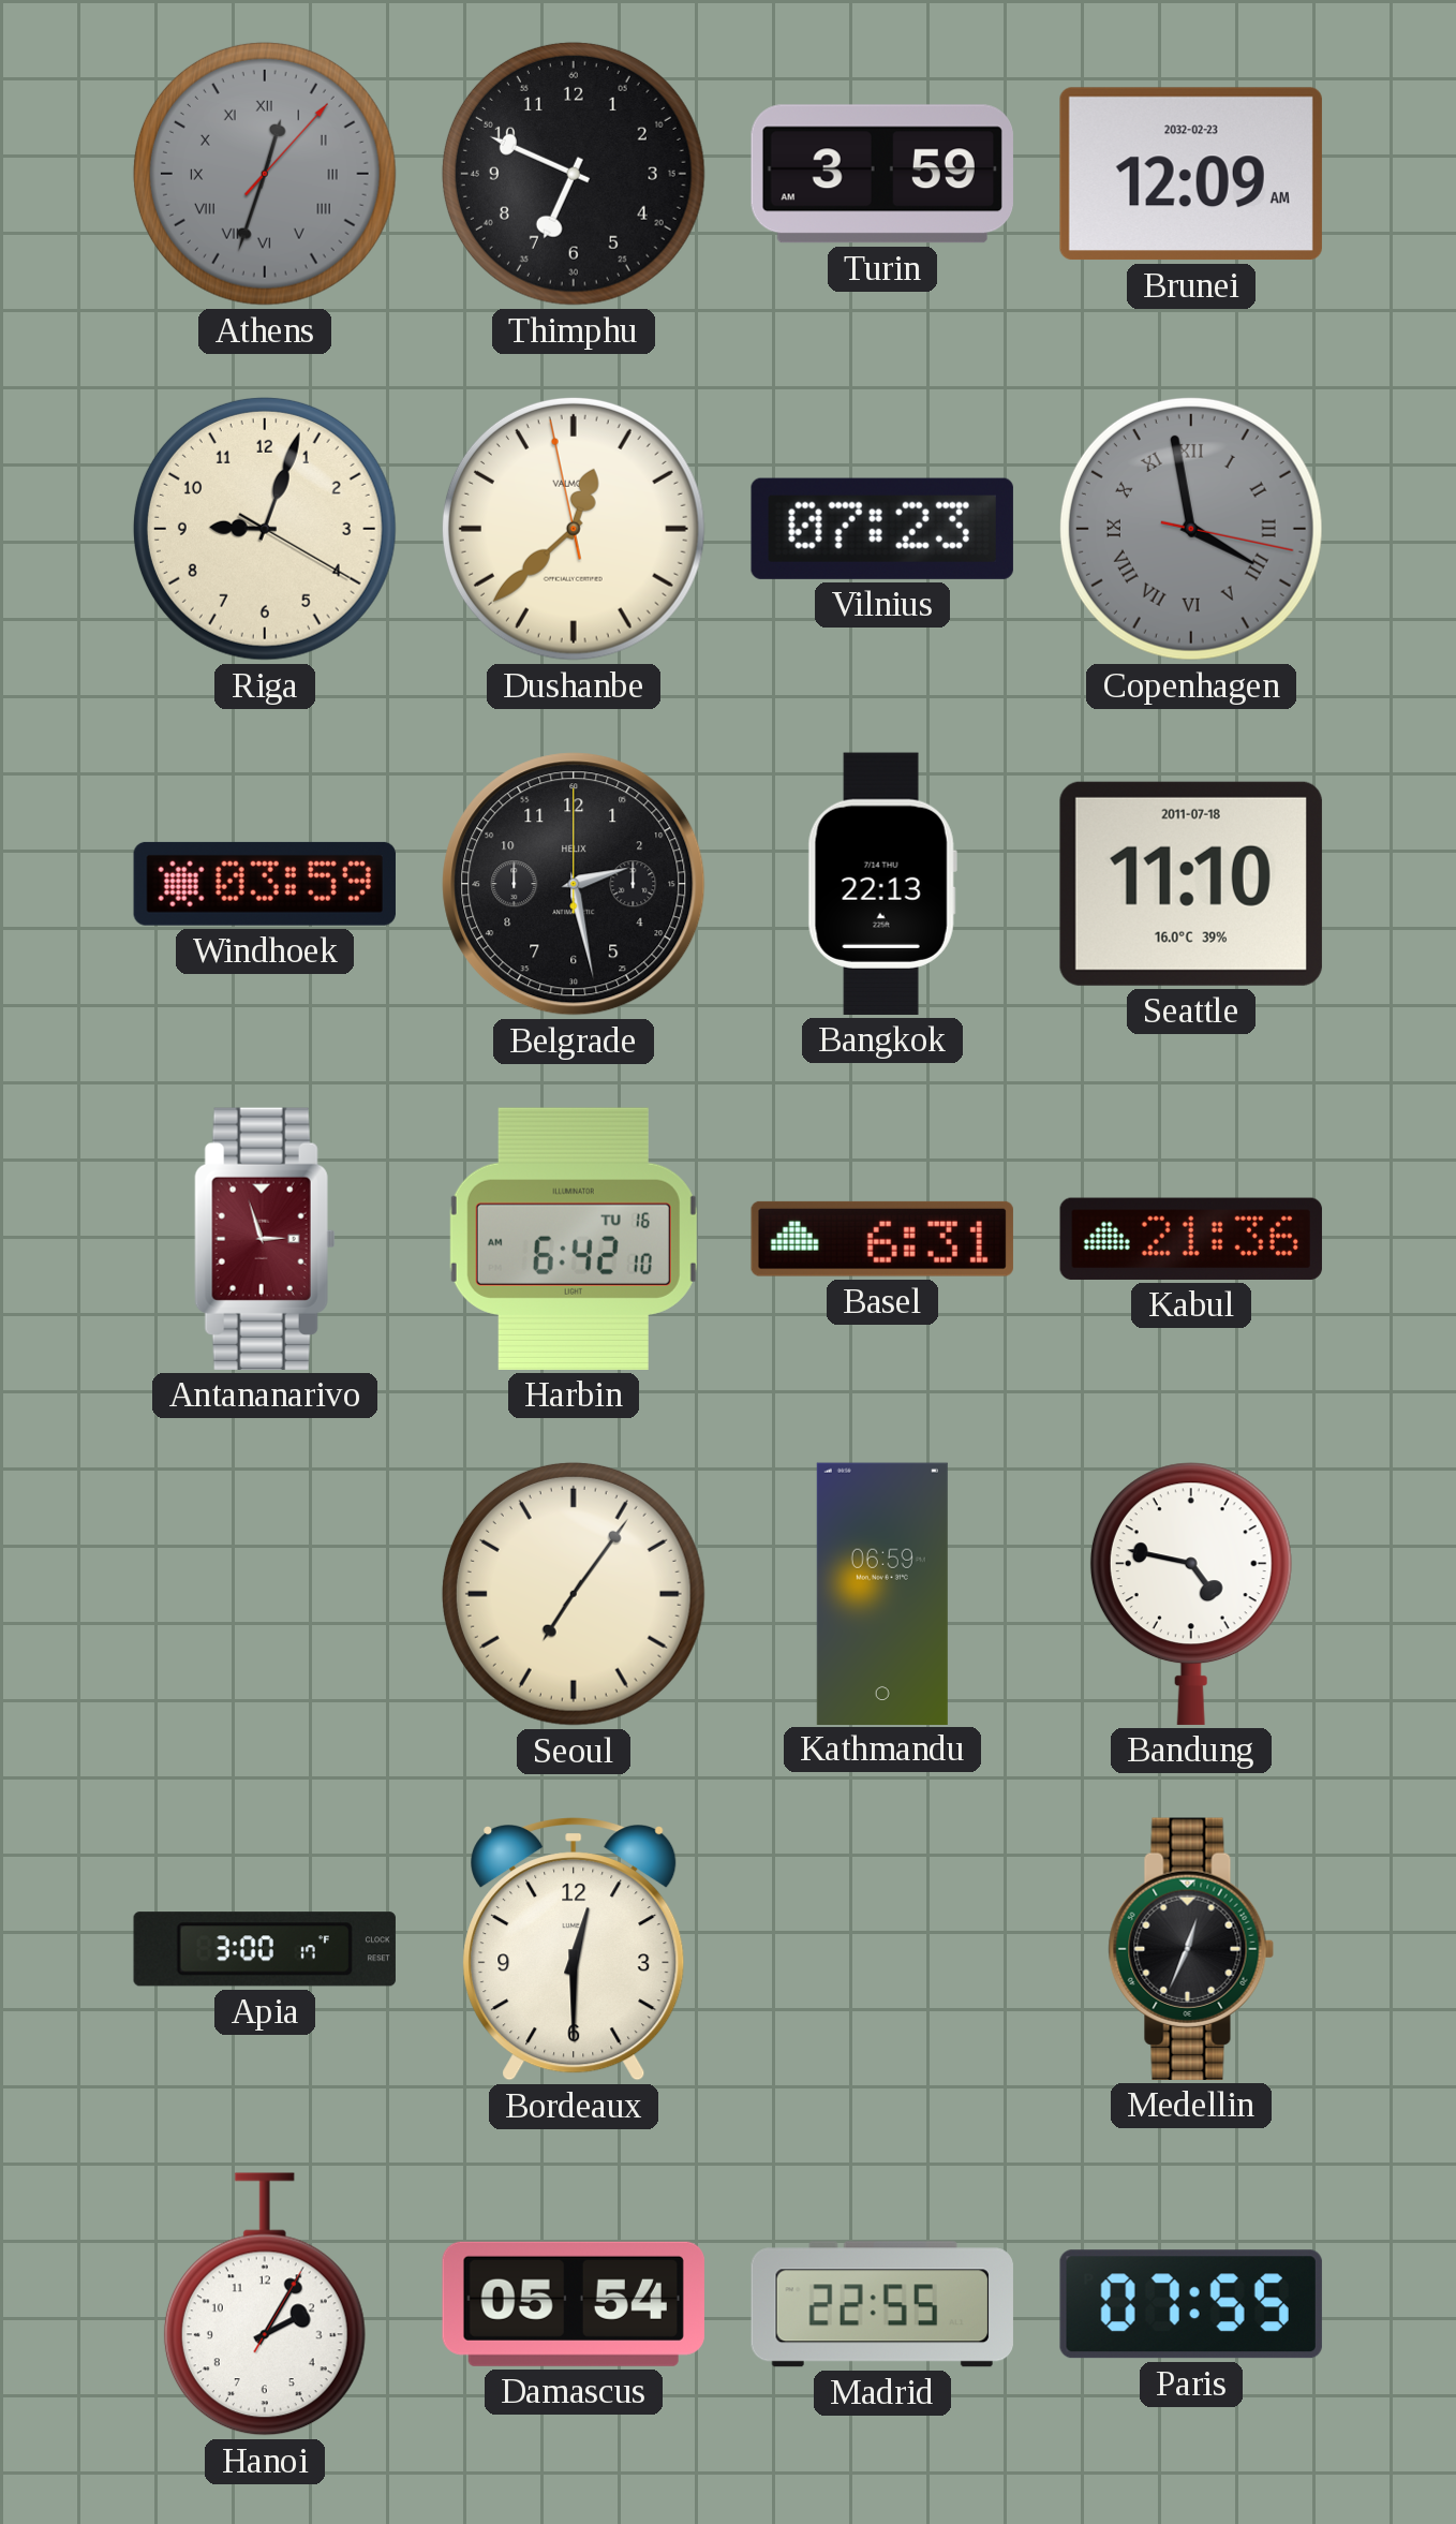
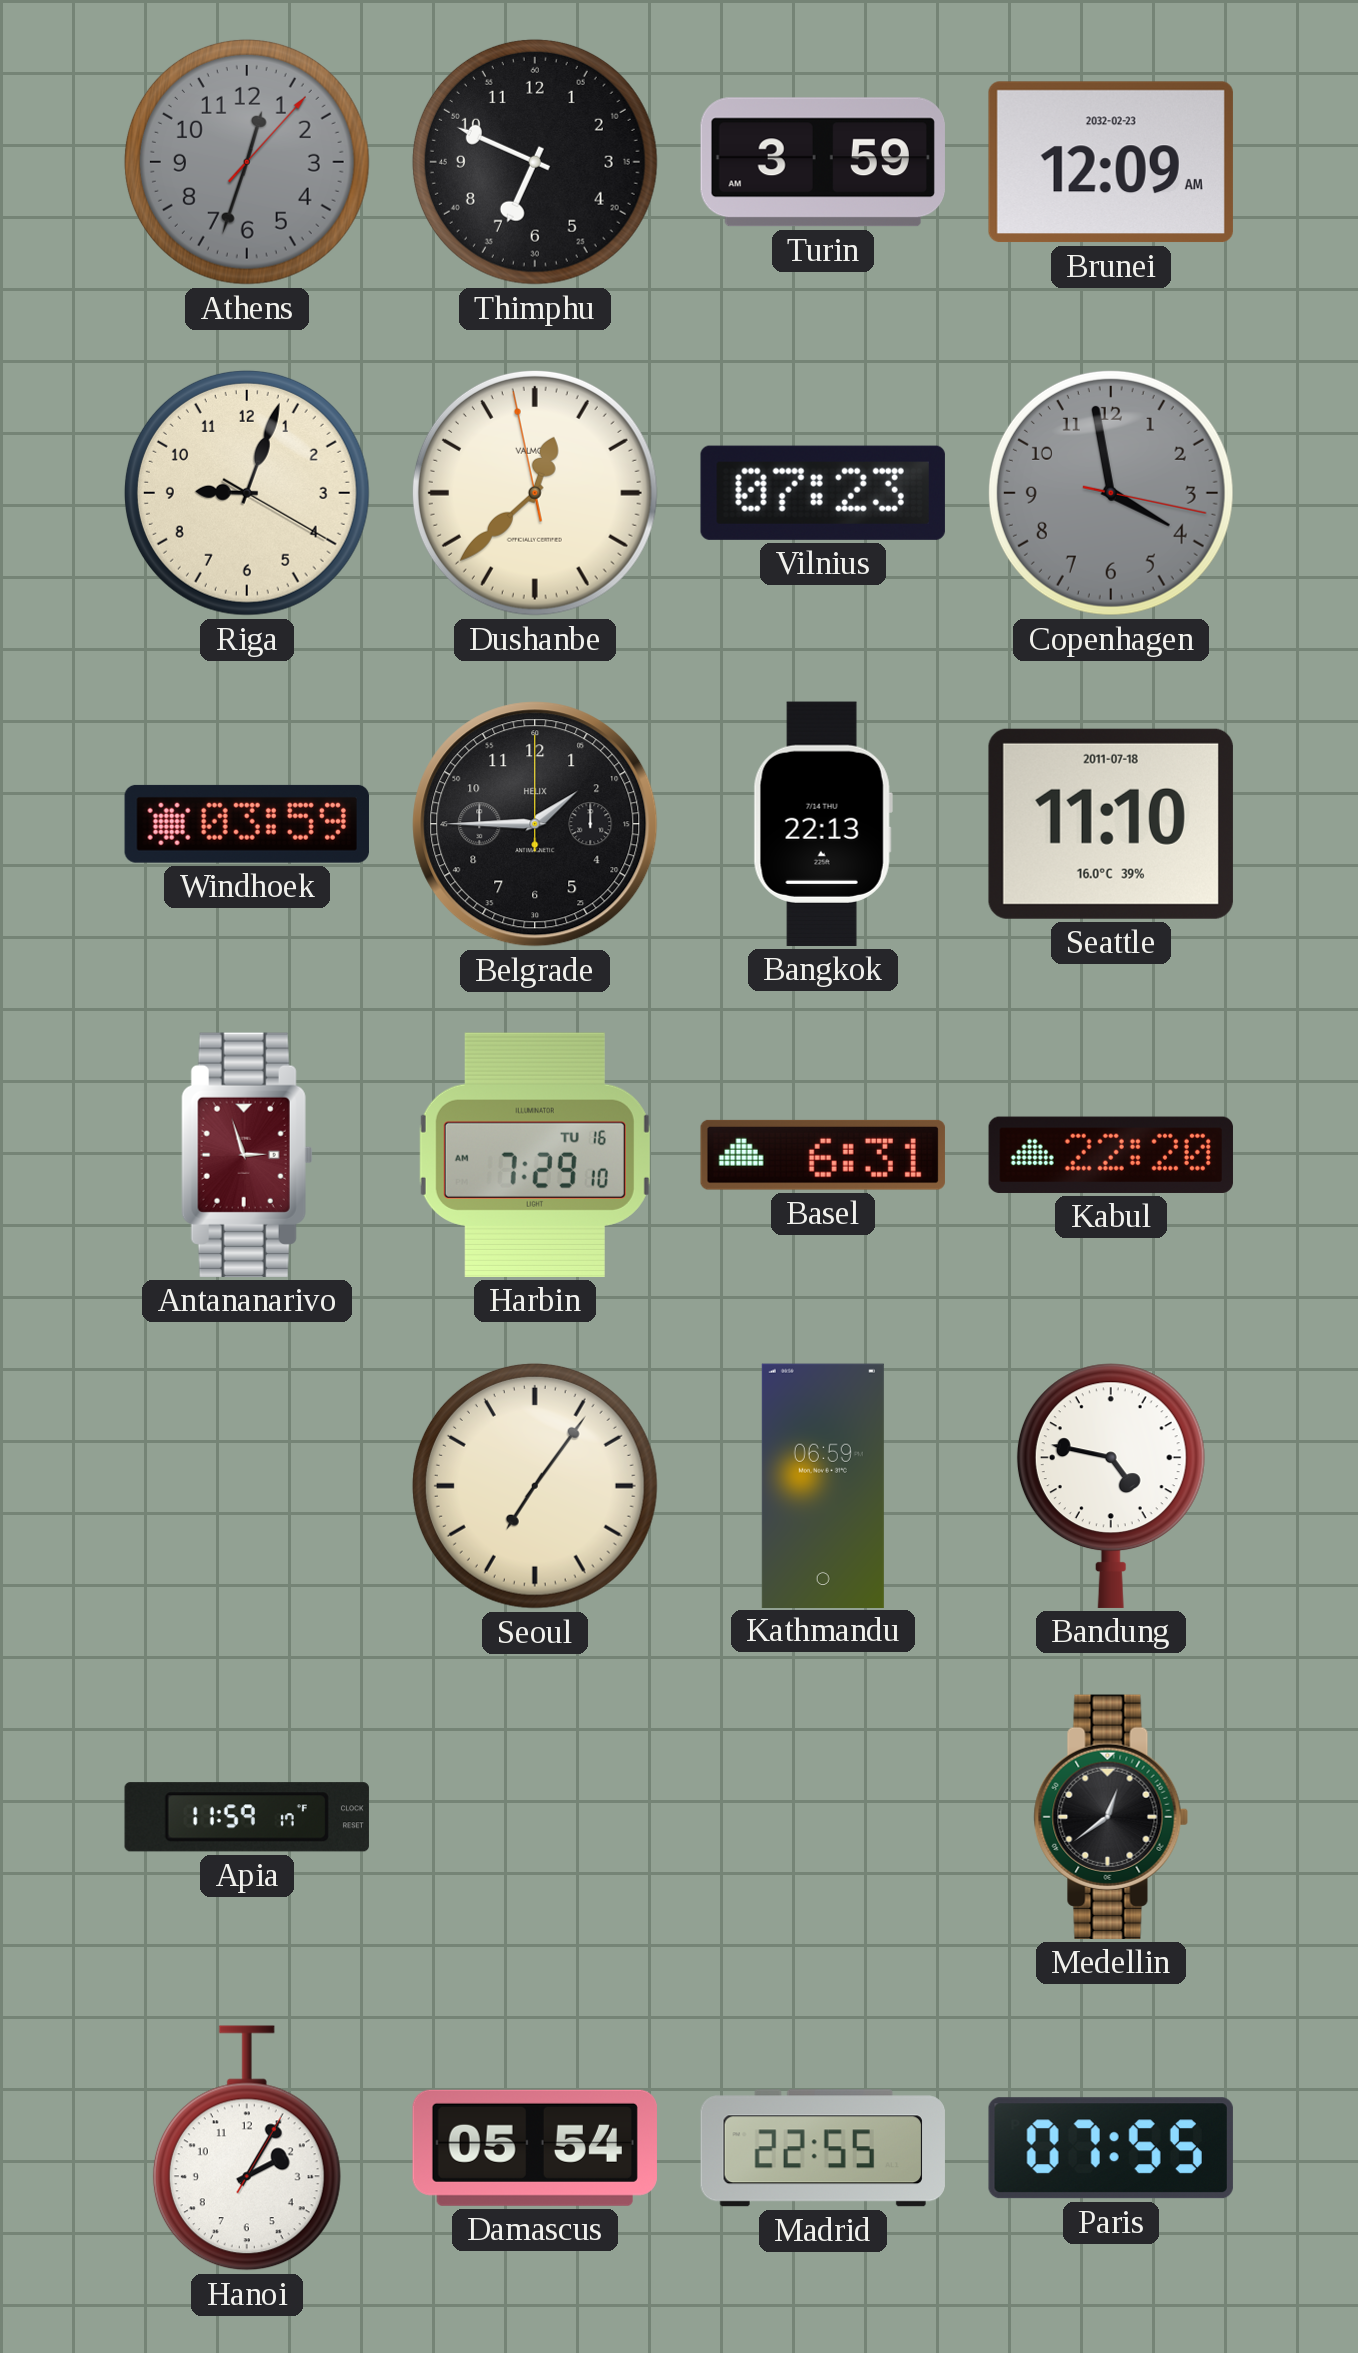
Athens numerals: Roman -> Arabic (247, 162)
Copenhagen numerals: Roman -> Arabic (1111, 493)
Belgrade: 2:28 -> 1:45 (535, 824)
Harbin: 6:42 -> 7:29 (535, 1155)
Kabul: 21:36 -> 22:20 (1111, 1155)
Apia: 3:00 -> 11:59 (247, 1817)
Bordeaux: 12:30 -> none (574, 1950)
Medellin: 12:34 -> 12:39 (1111, 1817)
